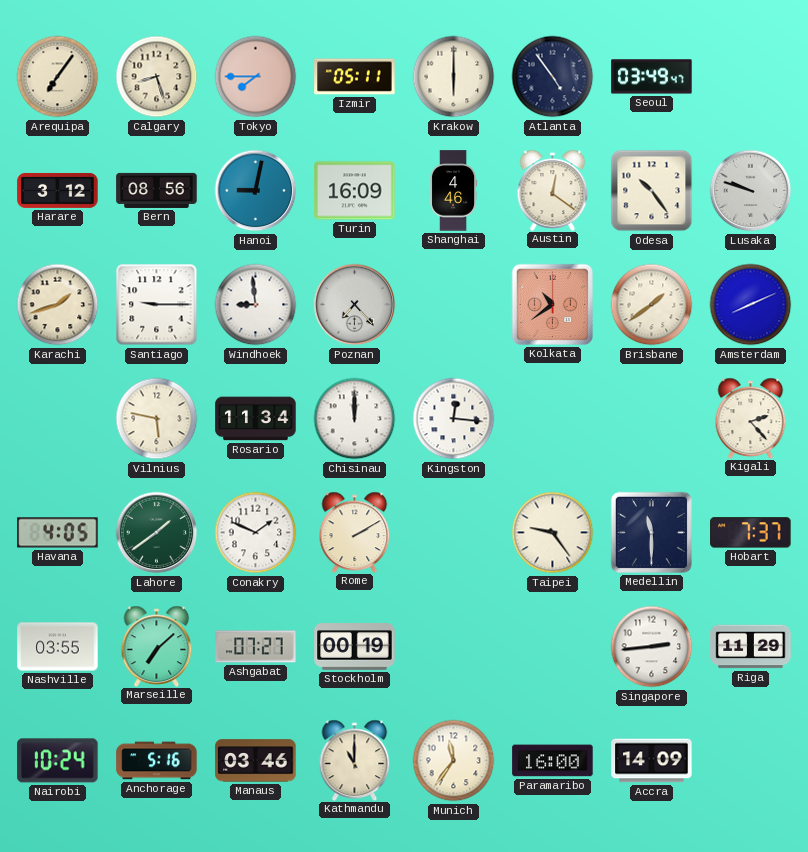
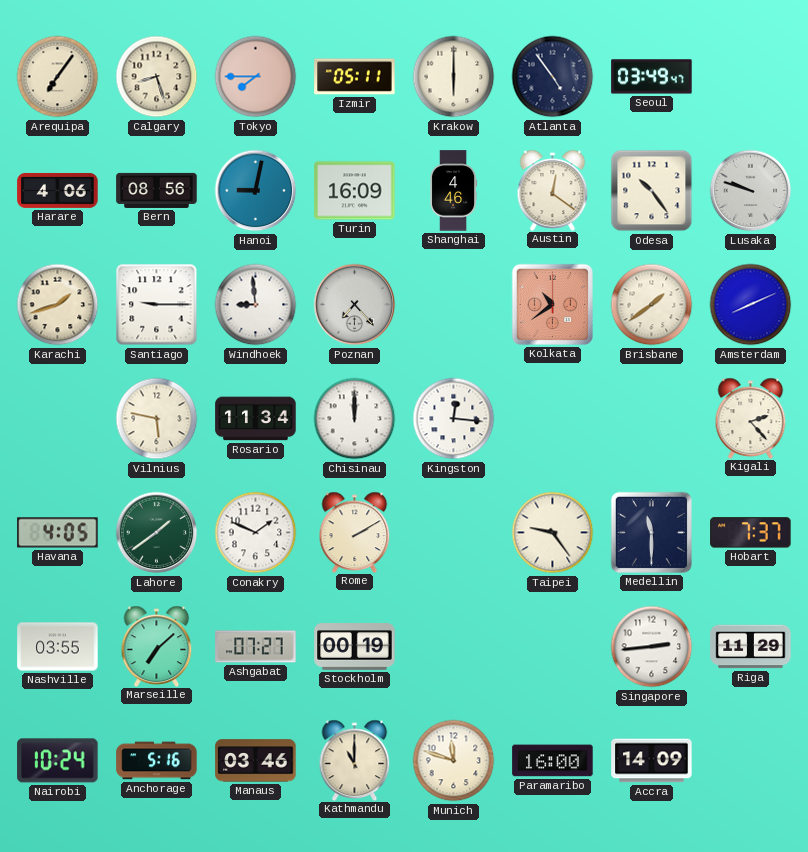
Harare: 3:12 -> 4:06 (58, 190)
Munich: 11:36 -> 11:48 (454, 761)
